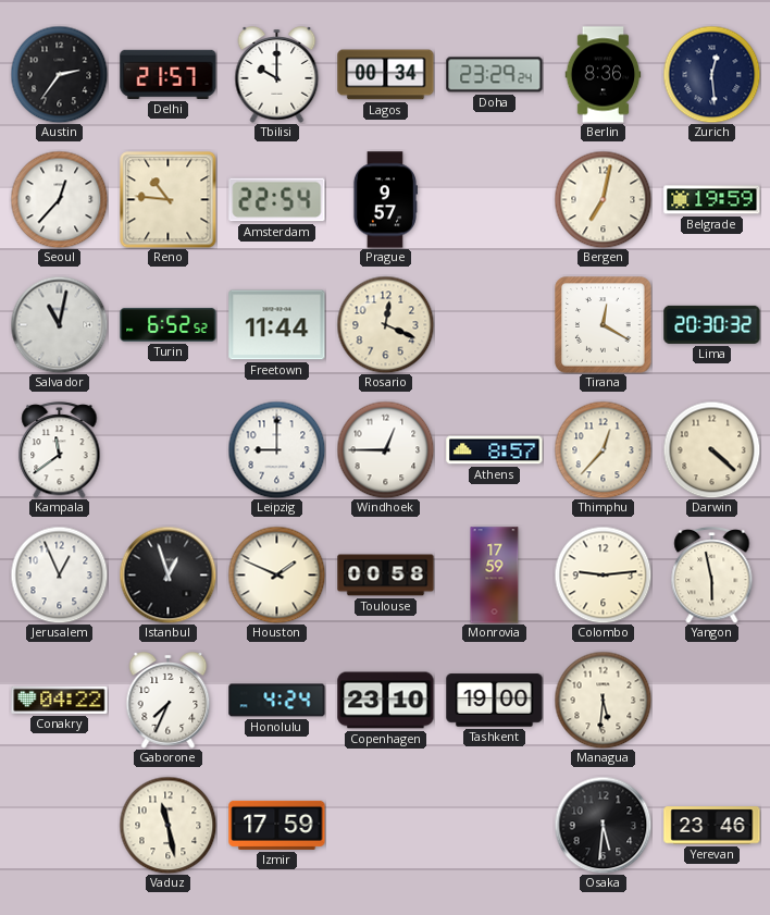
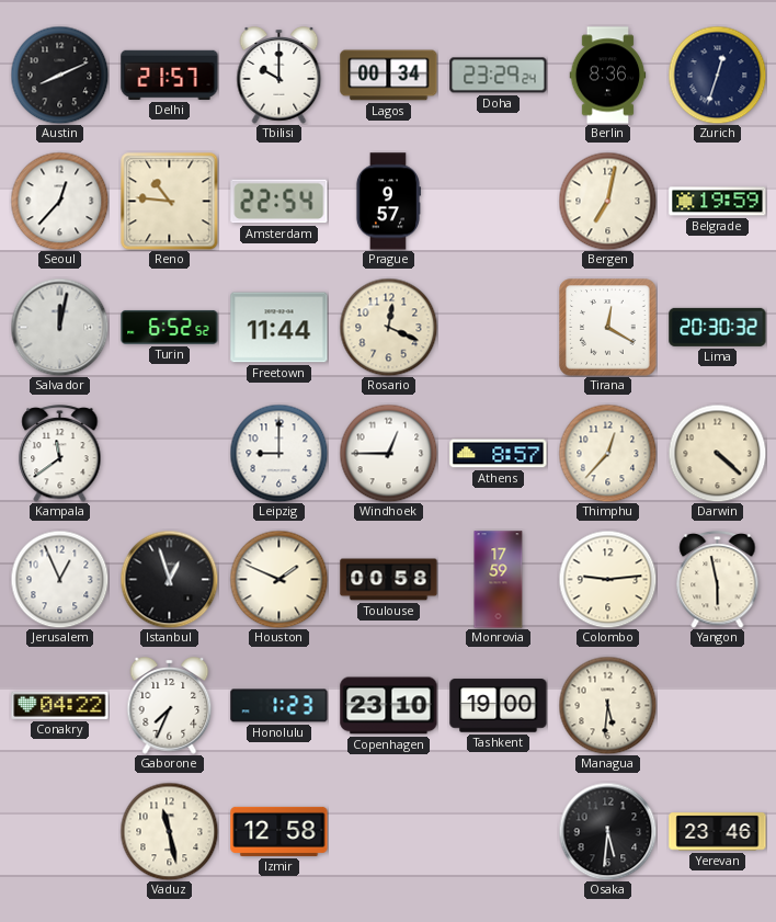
Austin: 2:36 -> 8:11 (59, 75)
Zurich: 12:29 -> 12:33 (717, 75)
Salvador: 11:02 -> 12:02 (59, 327)
Honolulu: 4:24 -> 1:23 (279, 706)
Izmir: 17:59 -> 12:58 (279, 831)
